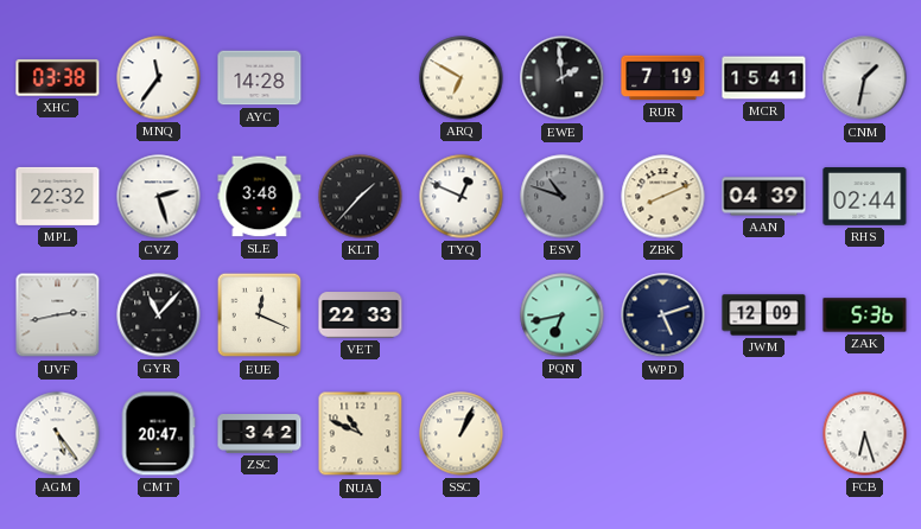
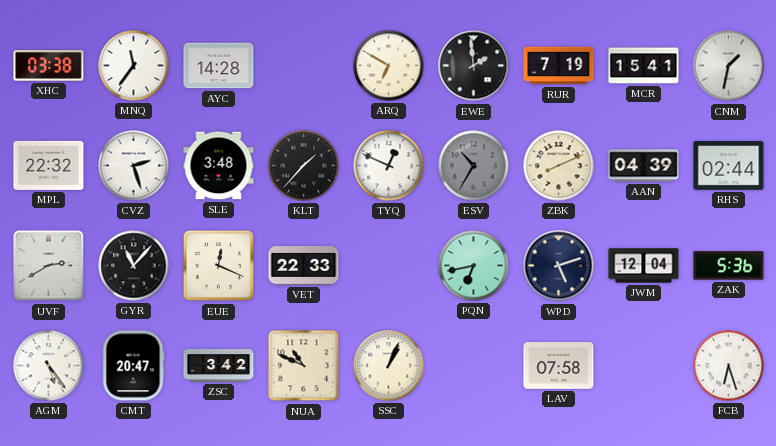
ESV: 10:48 -> 10:35 (474, 166)
UVF: 2:43 -> 2:40 (49, 266)
JWM: 12:09 -> 12:04 (644, 266)
LAV: none -> 07:58 (559, 366)
